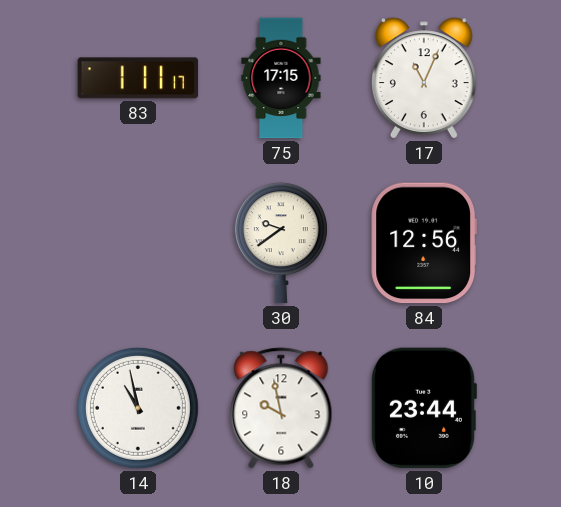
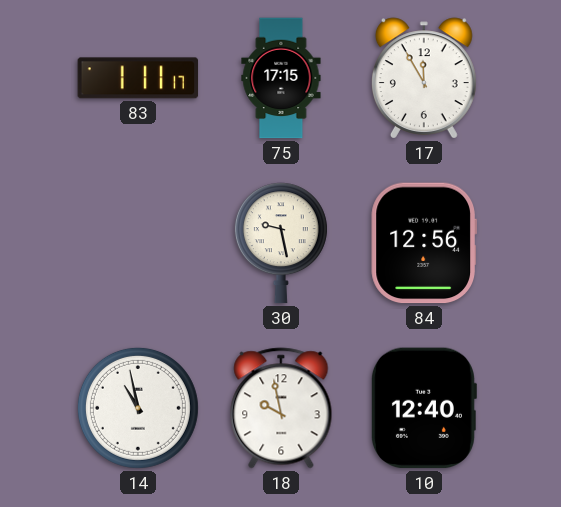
17: 11:04 -> 11:55 (424, 78)
30: 9:39 -> 9:28 (281, 243)
10: 23:44 -> 12:40 (423, 408)
